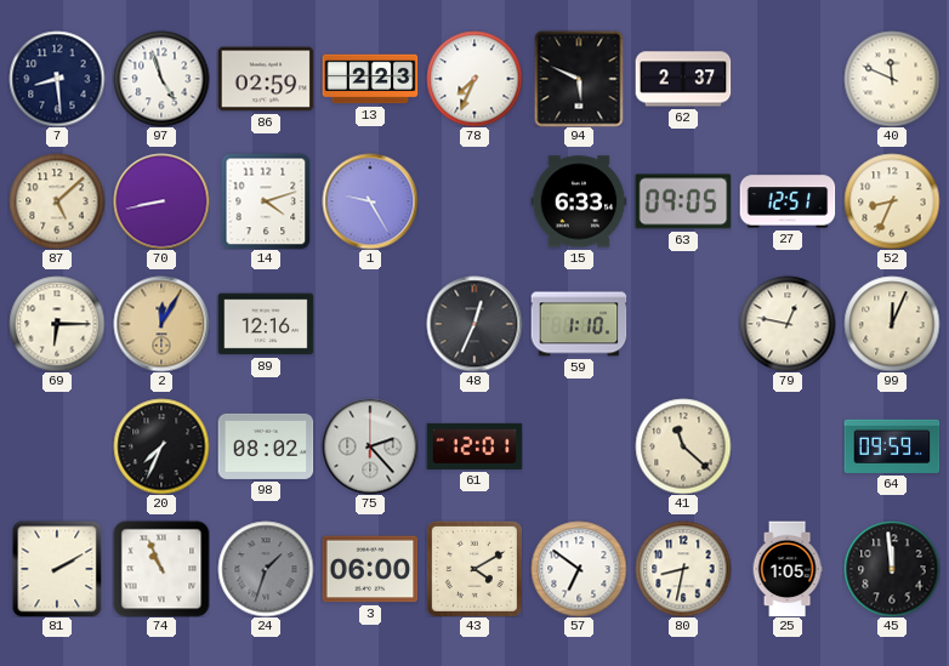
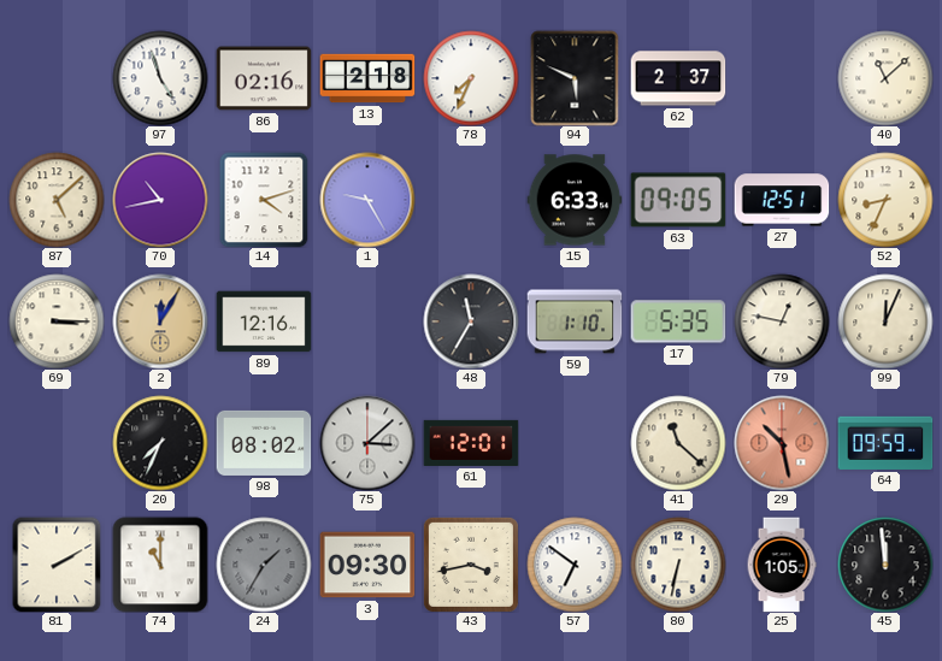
7: 8:29 -> none (57, 79)
86: 02:59 -> 02:16 (264, 78)
13: 2:23 -> 2:18 (367, 78)
40: 11:49 -> 11:08 (885, 78)
70: 8:43 -> 10:43 (160, 200)
69: 6:15 -> 3:15 (57, 321)
48: 12:34 -> 11:35 (471, 321)
17: none -> 5:35 (678, 321)
75: 2:23 -> 3:08 (367, 443)
29: none -> 10:28 (782, 443)
74: 10:56 -> 11:00 (160, 565)
24: 1:33 -> 1:35 (264, 565)
3: 06:00 -> 09:30 (367, 565)
43: 4:10 -> 3:43 (471, 565)
80: 8:32 -> 6:32 (678, 565)
